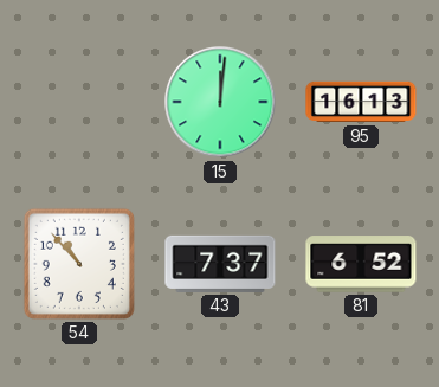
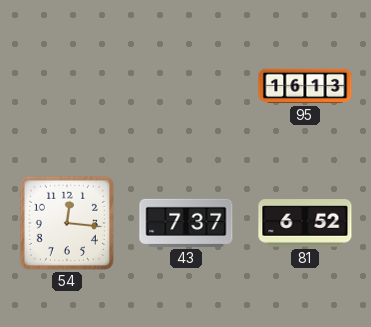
15: 12:01 -> none (220, 102)
54: 10:53 -> 12:16 (67, 223)
